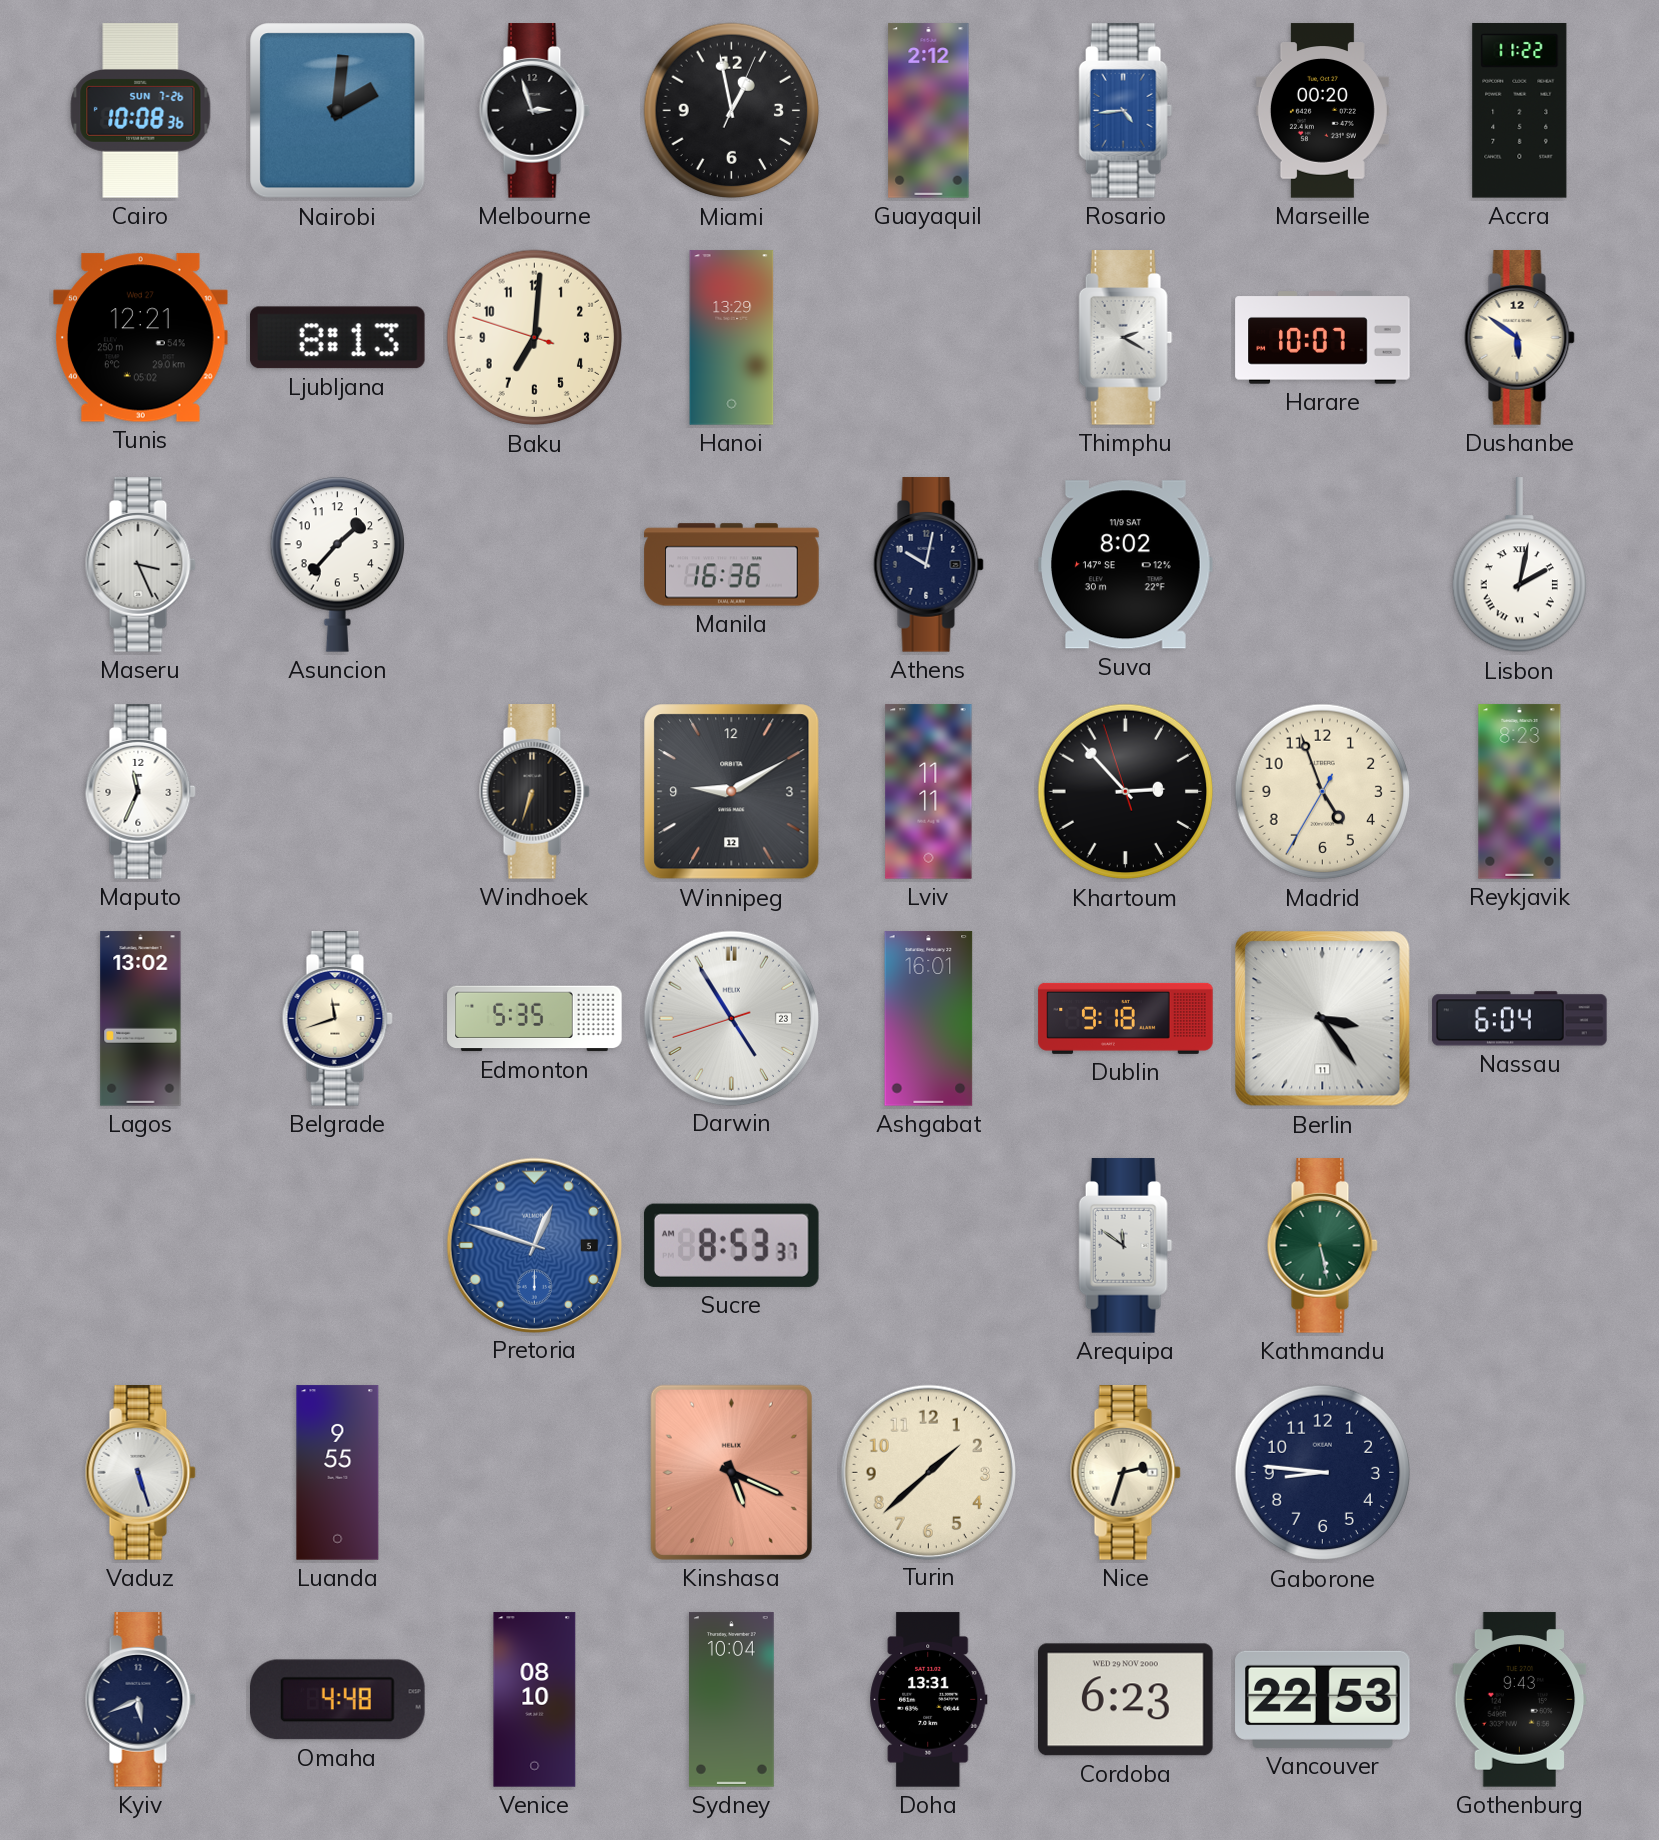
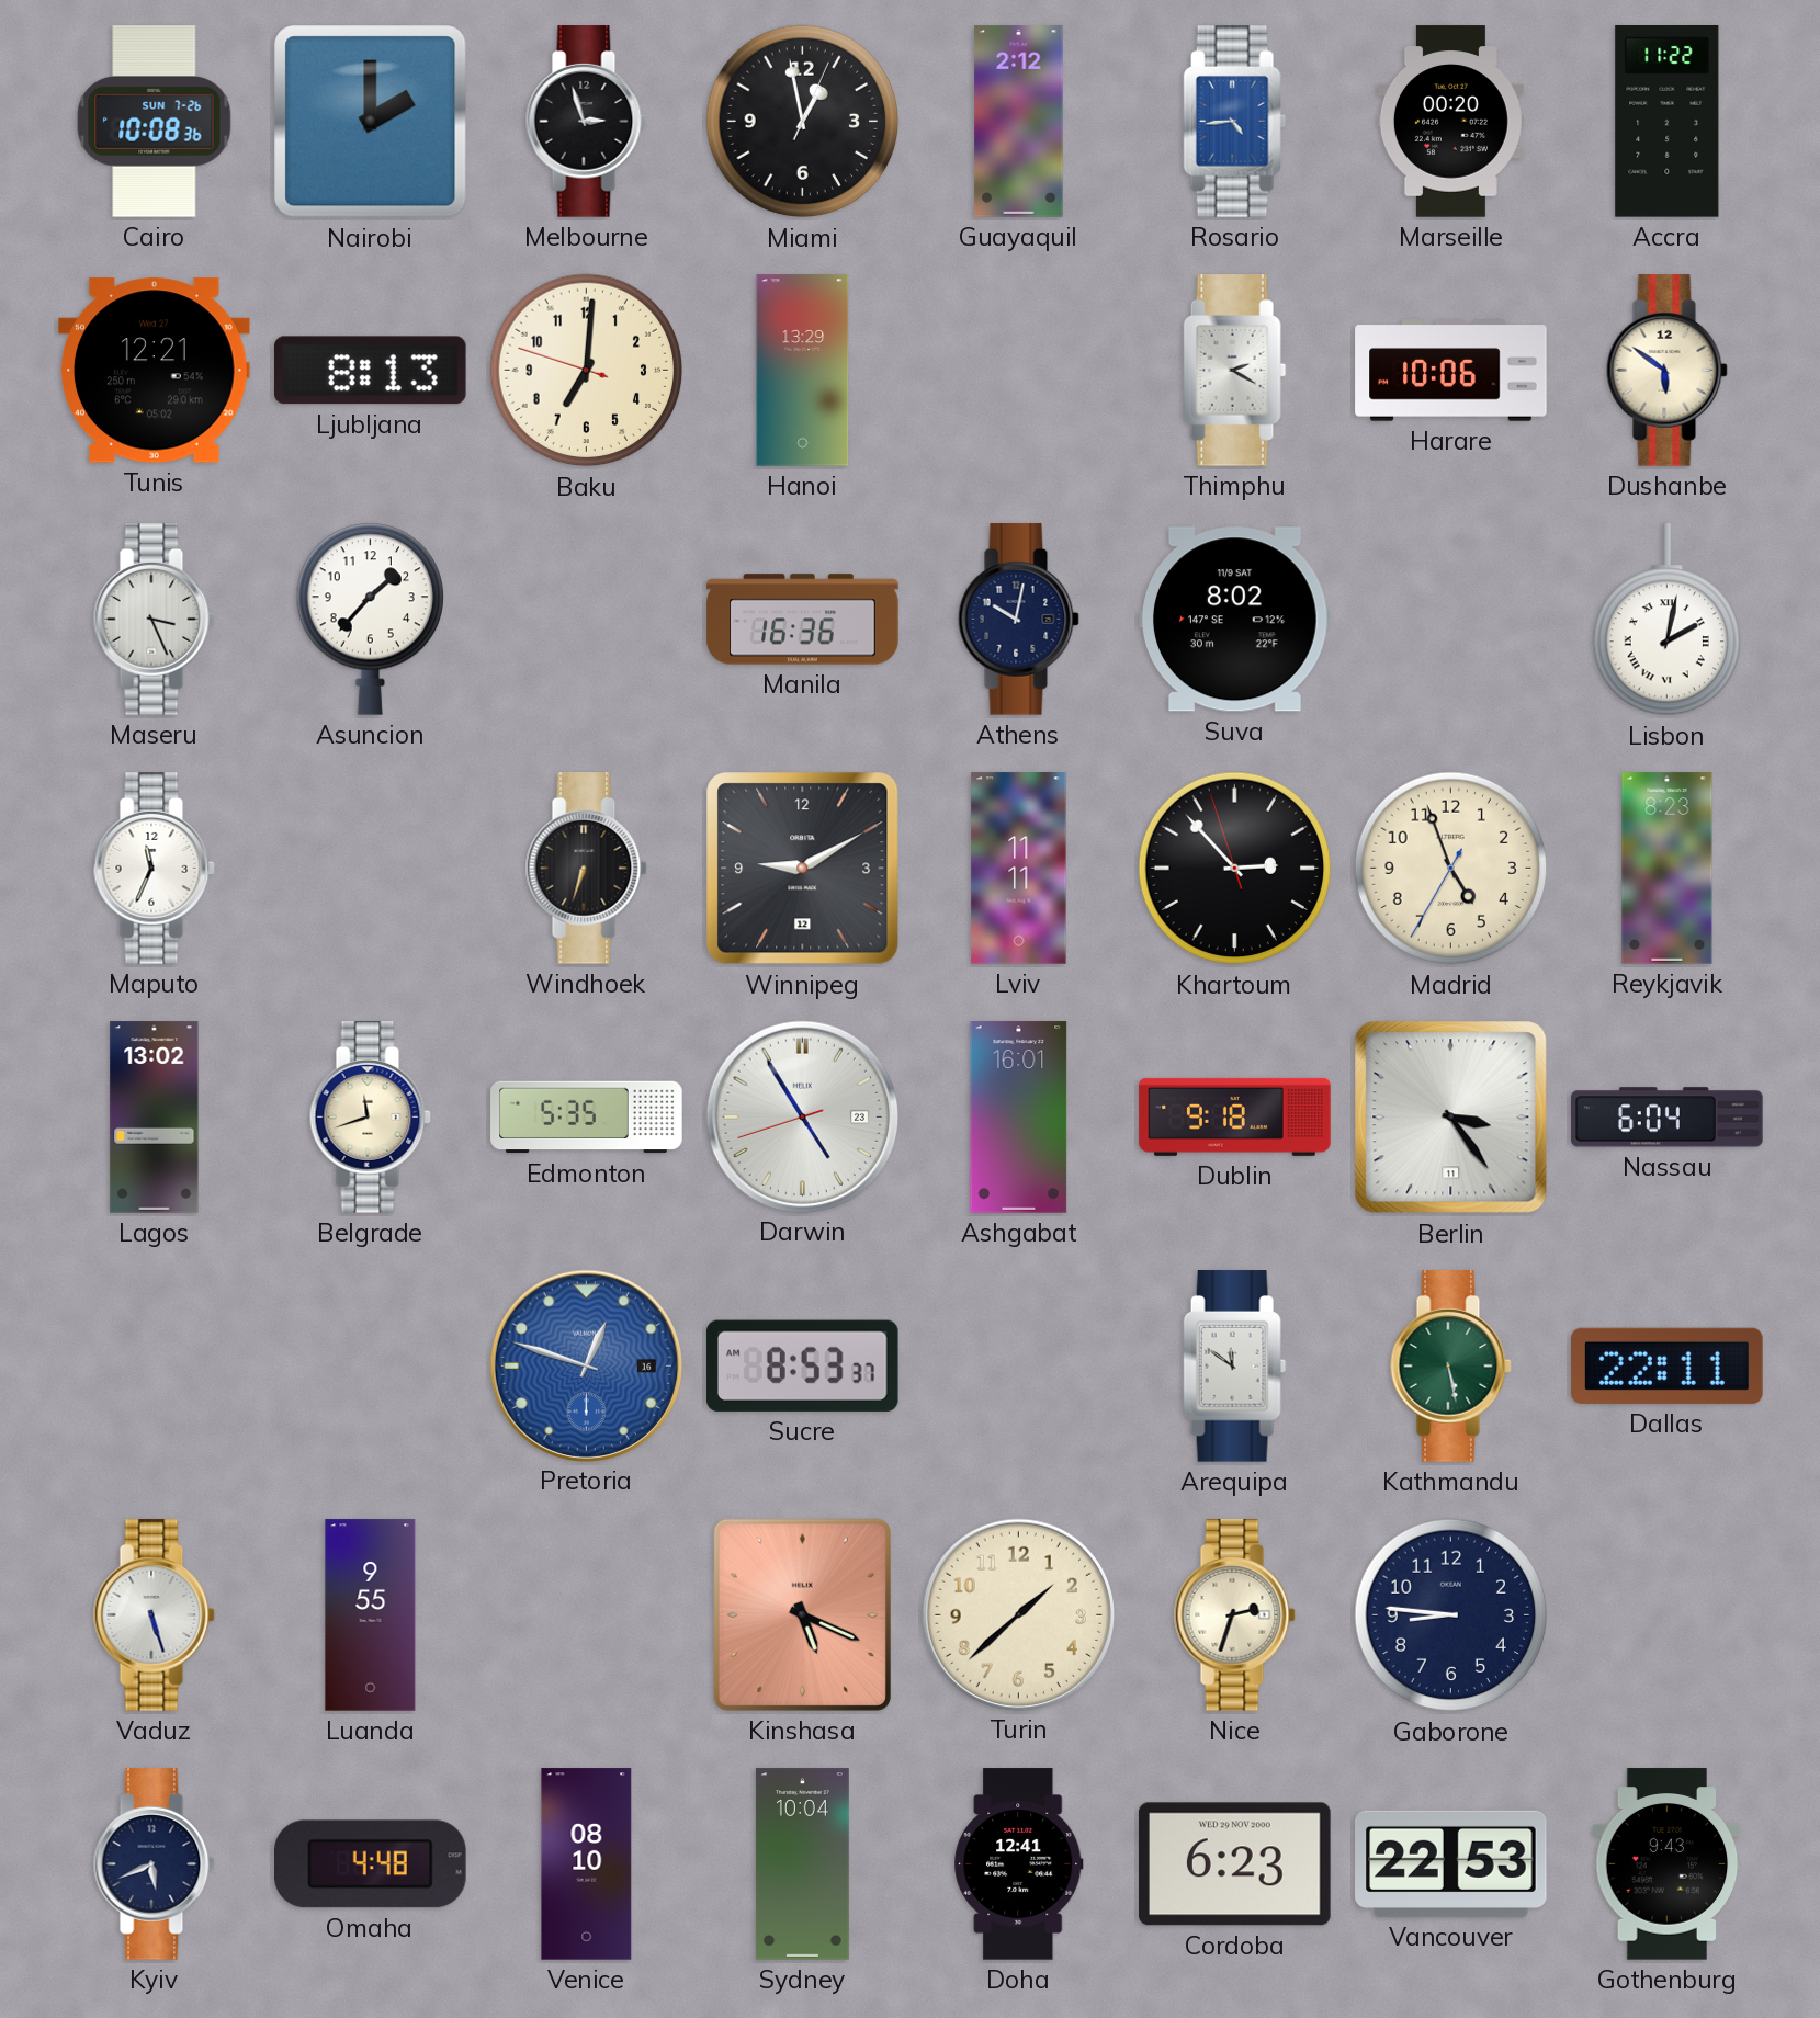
Nairobi: 2:01 -> 2:00 (371, 122)
Harare: 10:07 -> 10:06 (1451, 371)
Pretoria date: 5 -> 16 (586, 1365)
Dallas: none -> 22:11 (1668, 1365)
Doha: 13:31 -> 12:41 (1019, 1864)
